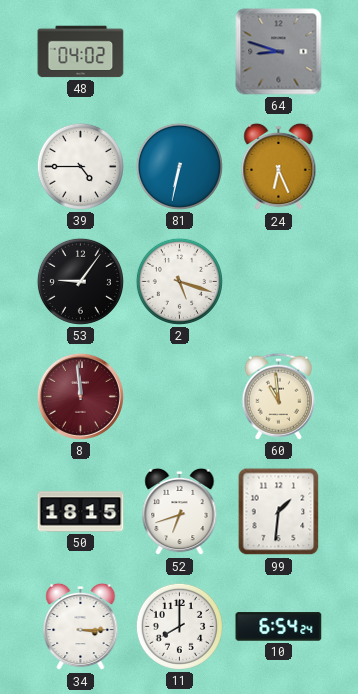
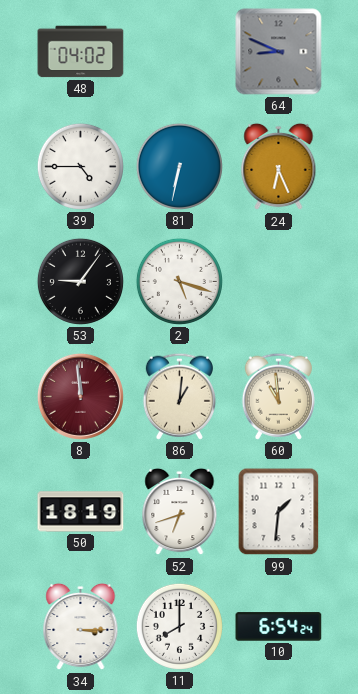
64: 8:48 -> 8:49 (279, 52)
86: none -> 1:01 (179, 396)
50: 18:15 -> 18:19 (81, 512)
